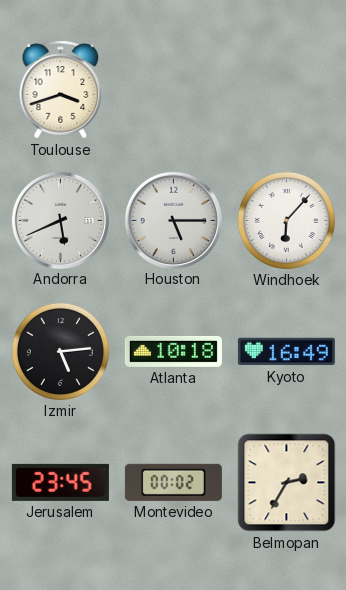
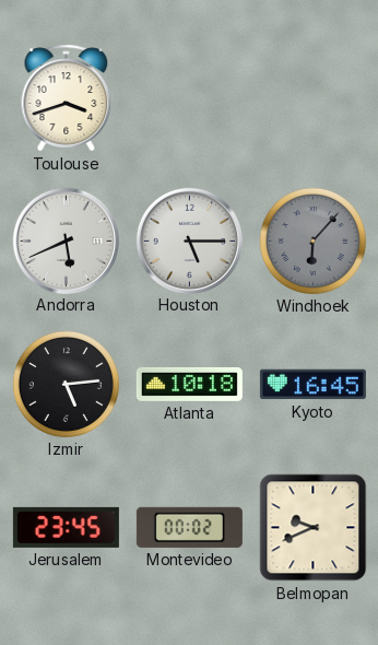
Windhoek dial: white -> grey (312, 241)
Kyoto: 16:49 -> 16:45 (312, 385)
Belmopan: 2:35 -> 9:41 (314, 528)
